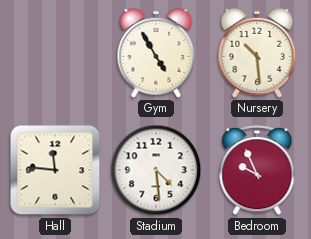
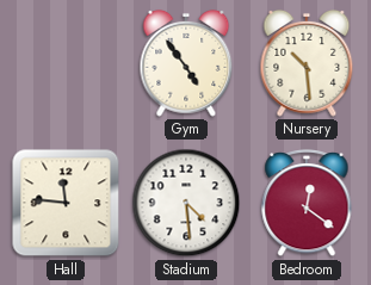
Gym: 4:55 -> 4:54 (186, 63)
Bedroom: 9:56 -> 12:21 (307, 204)
